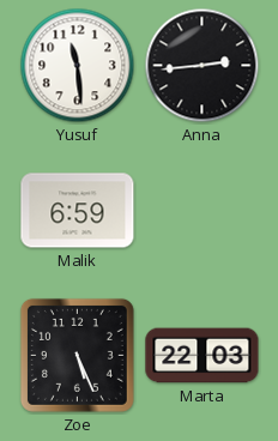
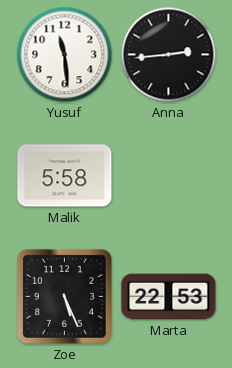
Malik: 6:59 -> 5:58 (65, 176)
Marta: 22:03 -> 22:53 (169, 297)
